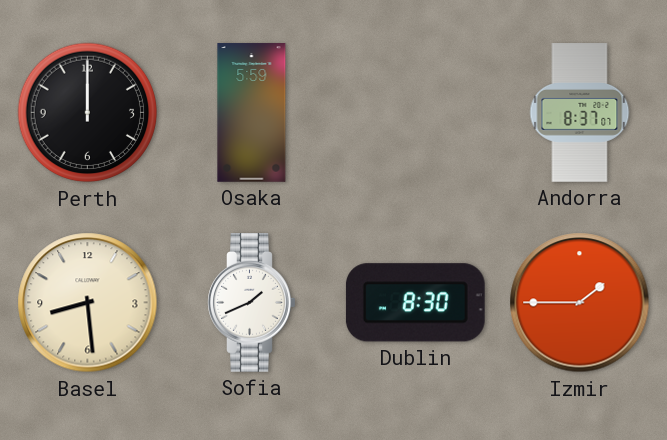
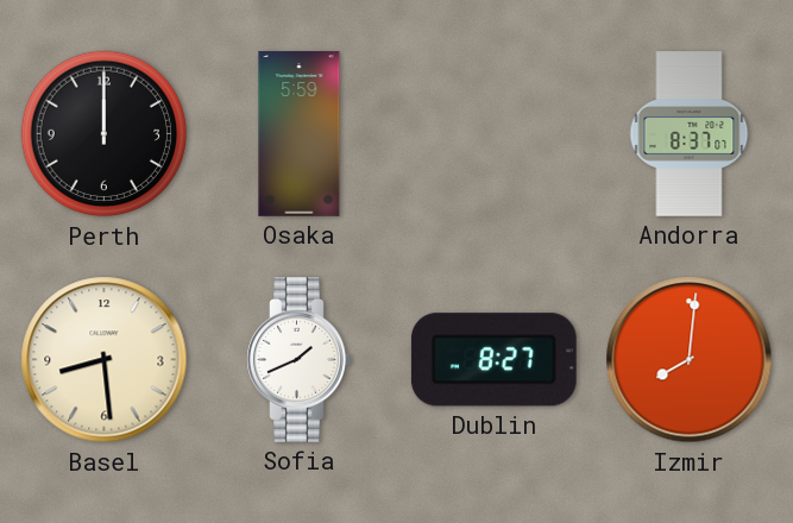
Dublin: 8:30 -> 8:27 (493, 360)
Izmir: 1:45 -> 8:01 (690, 360)
